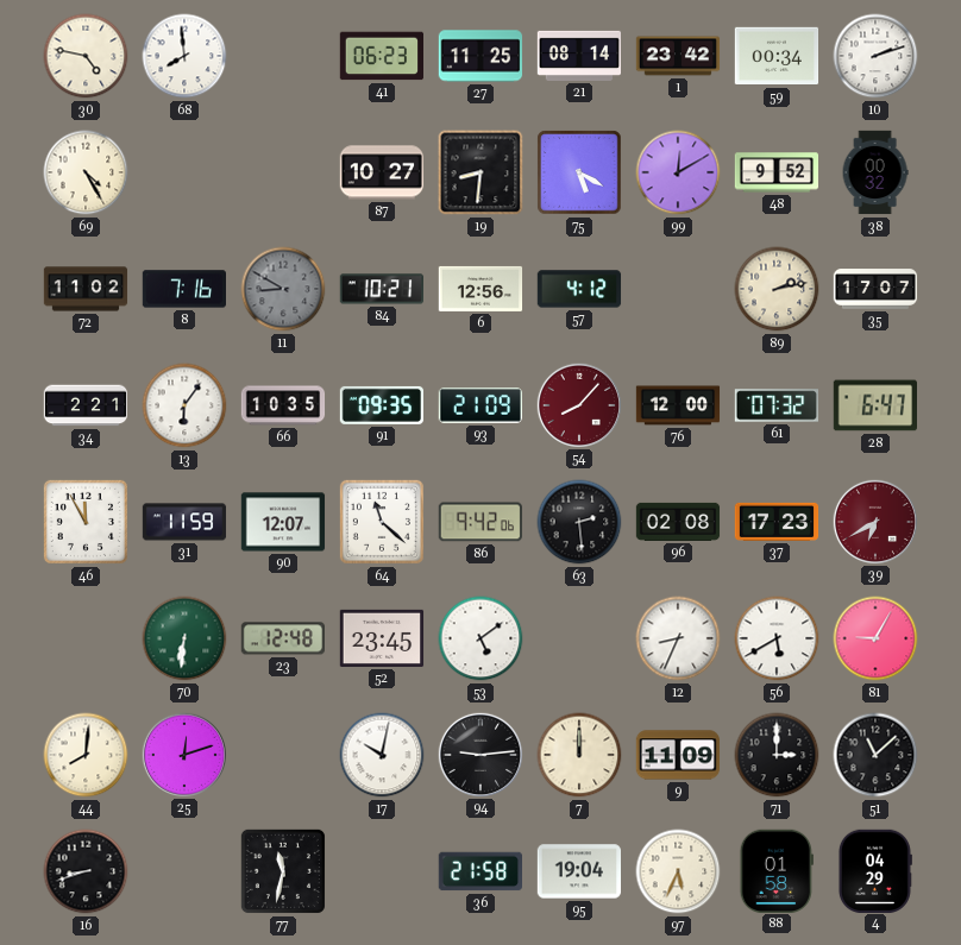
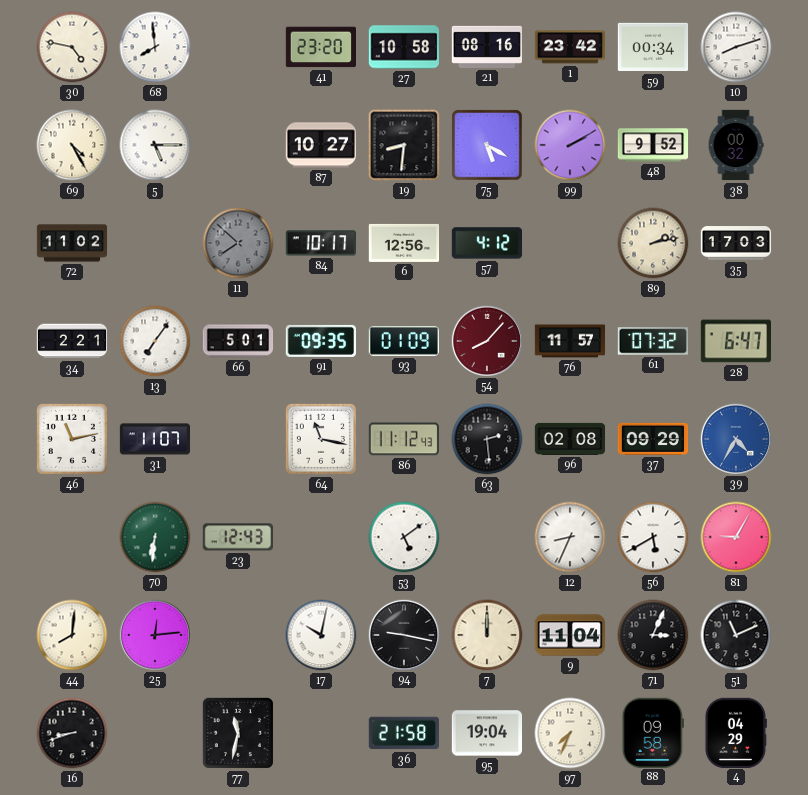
41: 06:23 -> 23:20 (320, 47)
27: 11:25 -> 10:58 (404, 47)
21: 08:14 -> 08:16 (487, 47)
10: 2:12 -> 8:12 (736, 47)
5: none -> 5:15 (155, 145)
99: 12:10 -> 2:10 (570, 145)
8: 7:16 -> none (184, 289)
11: 8:50 -> 7:52 (238, 243)
84: 10:21 -> 10:17 (320, 243)
35: 17:07 -> 17:03 (736, 243)
13: 6:06 -> 7:06 (155, 341)
66: 10:35 -> 5:01 (238, 341)
93: 21:09 -> 01:09 (403, 342)
76: 12:00 -> 11:57 (570, 341)
46: 11:55 -> 11:13 (72, 439)
31: 11:59 -> 11:07 (155, 439)
90: 12:07 -> none (283, 522)
64: 11:22 -> 11:17 (321, 439)
86: 9:42 -> 11:12 (404, 439)
37: 17:23 -> 09:29 (653, 439)
39: 6:40 -> 4:35 (735, 438)
39 dial: burgundy -> blue (735, 438)
23: 12:48 -> 12:43 (237, 537)
52: 23:45 -> none (382, 638)
25: 12:12 -> 12:14 (154, 634)
94: 9:14 -> 9:17 (403, 634)
9: 11:09 -> 11:04 (570, 635)
71: 3:00 -> 3:04 (653, 635)
51: 11:08 -> 11:11 (736, 635)
97: 5:34 -> 7:34 (570, 733)
88: 01:58 -> 09:58 (653, 732)
